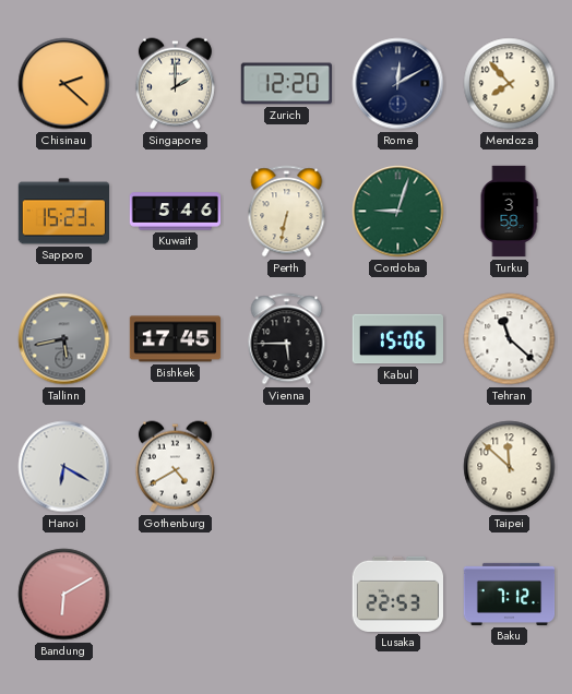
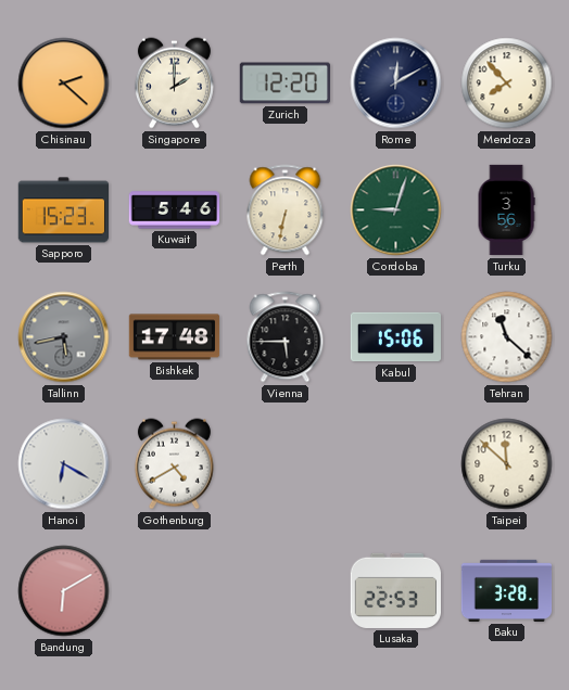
Turku: 3:58 -> 3:56 (506, 210)
Bishkek: 17:45 -> 17:48 (175, 337)
Baku: 7:12 -> 3:28 (507, 590)
